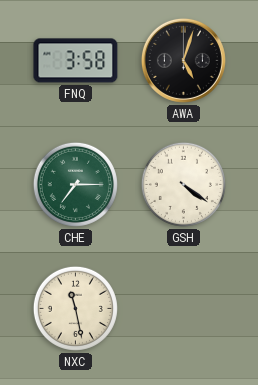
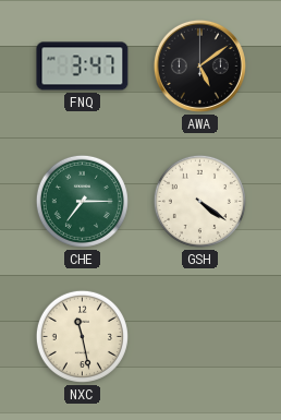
FNQ: 3:58 -> 3:47 (83, 67)
AWA: 5:03 -> 5:09 (199, 65)
